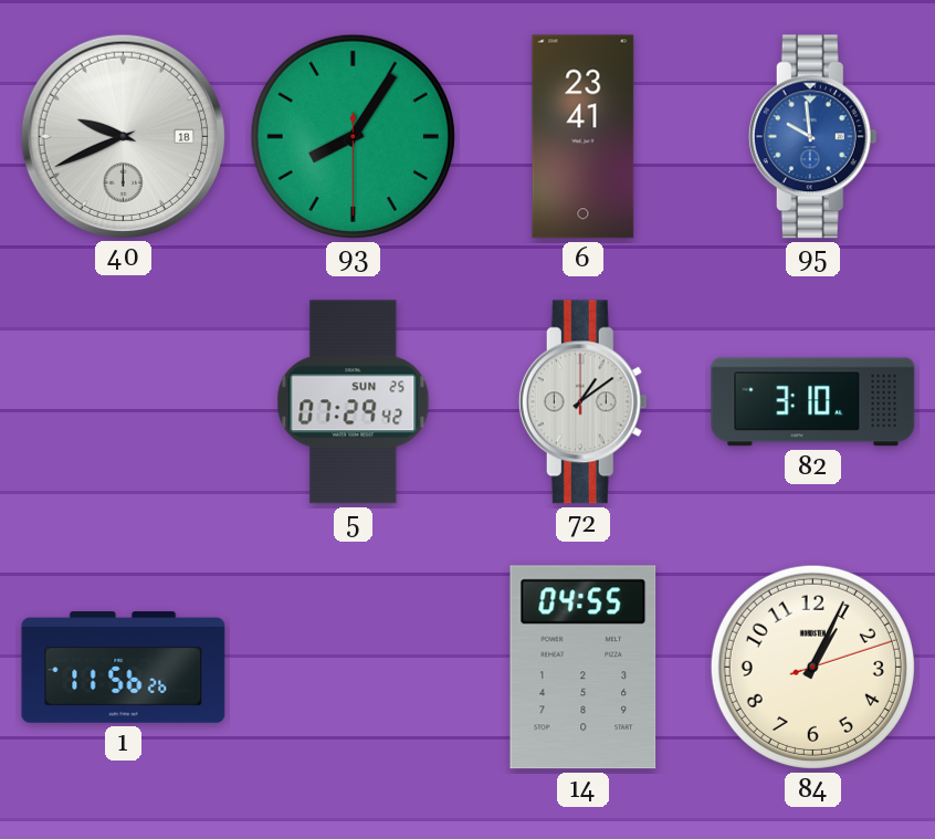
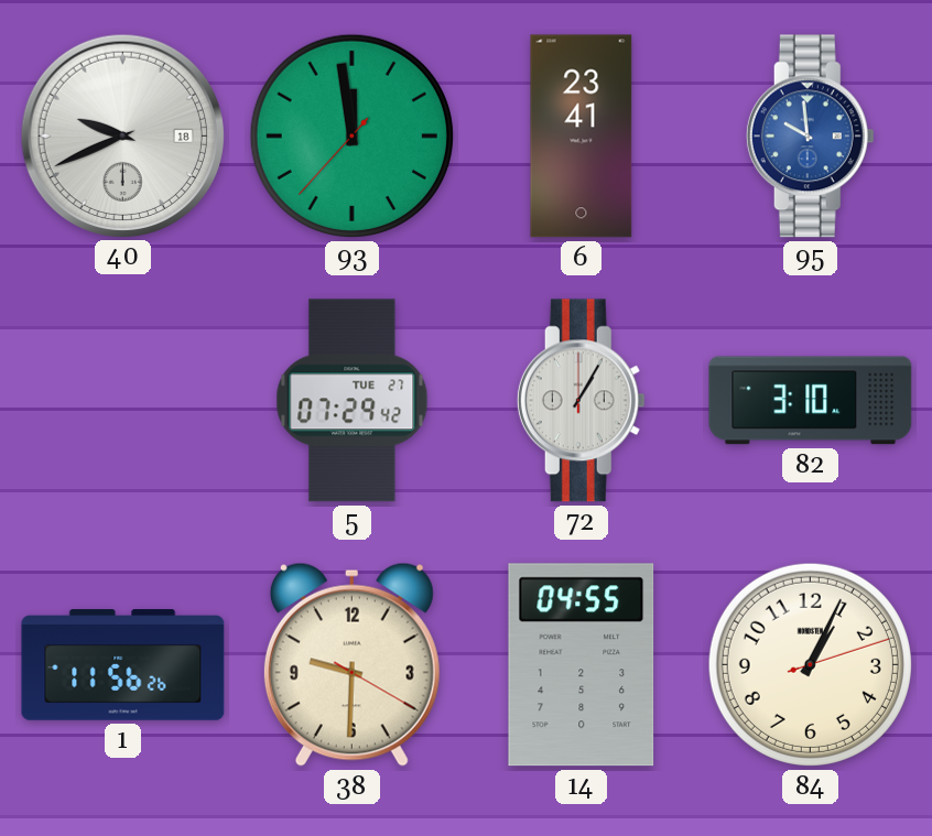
93: 8:05 -> 11:58 (351, 135)
5 date: SUN 25 -> TUE 27 (353, 401)
72: 1:09 -> 1:05 (581, 401)
38: none -> 9:30 (351, 664)
